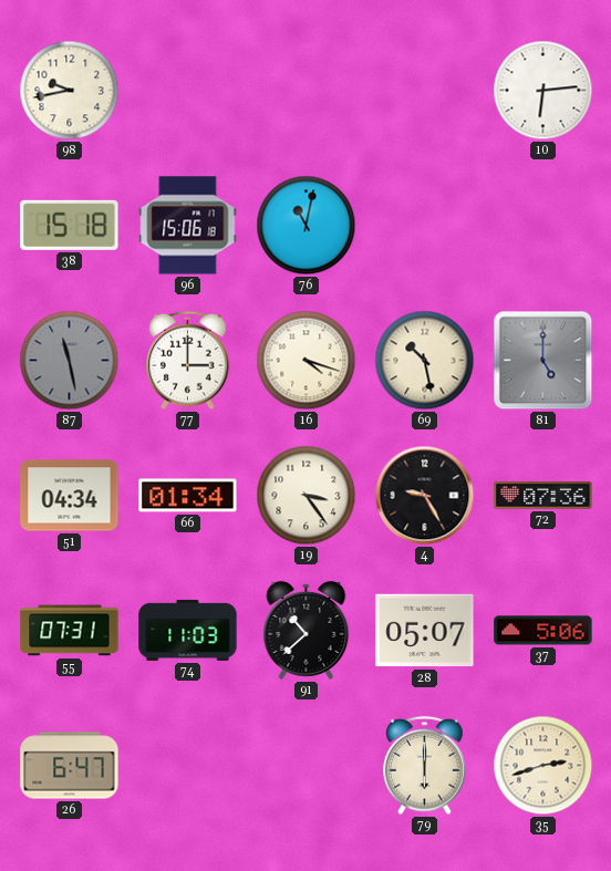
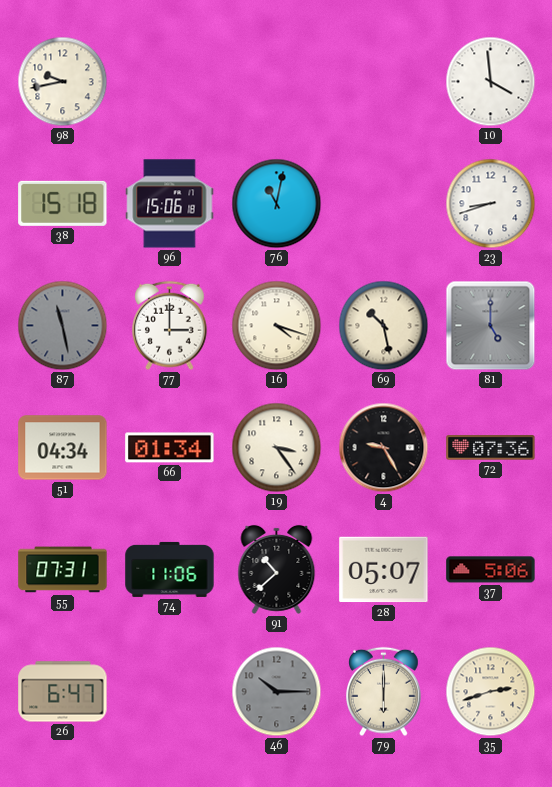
10: 6:14 -> 3:59 (491, 82)
23: none -> 8:42 (491, 204)
74: 11:03 -> 11:06 (170, 569)
46: none -> 10:15 (277, 692)
